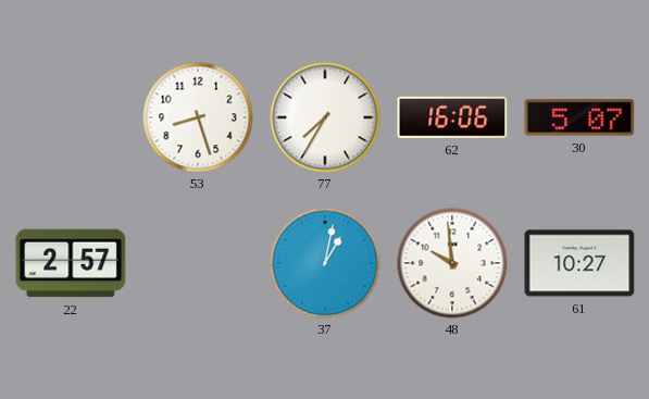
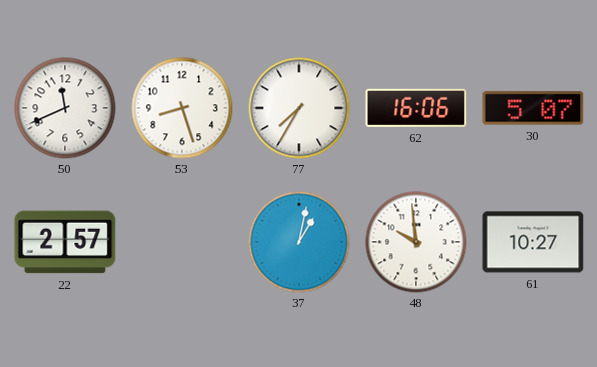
50: none -> 11:41 (65, 108)
